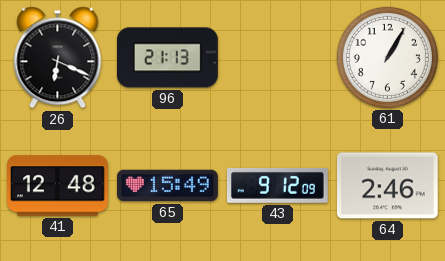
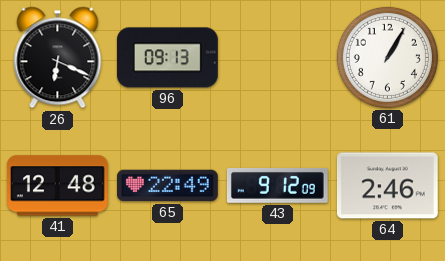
96: 21:13 -> 09:13 (167, 58)
65: 15:49 -> 22:49 (168, 186)
